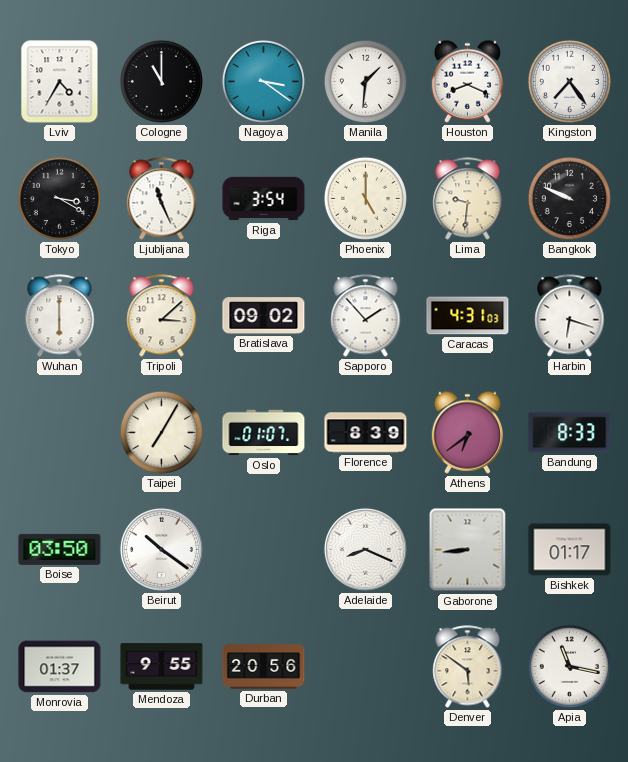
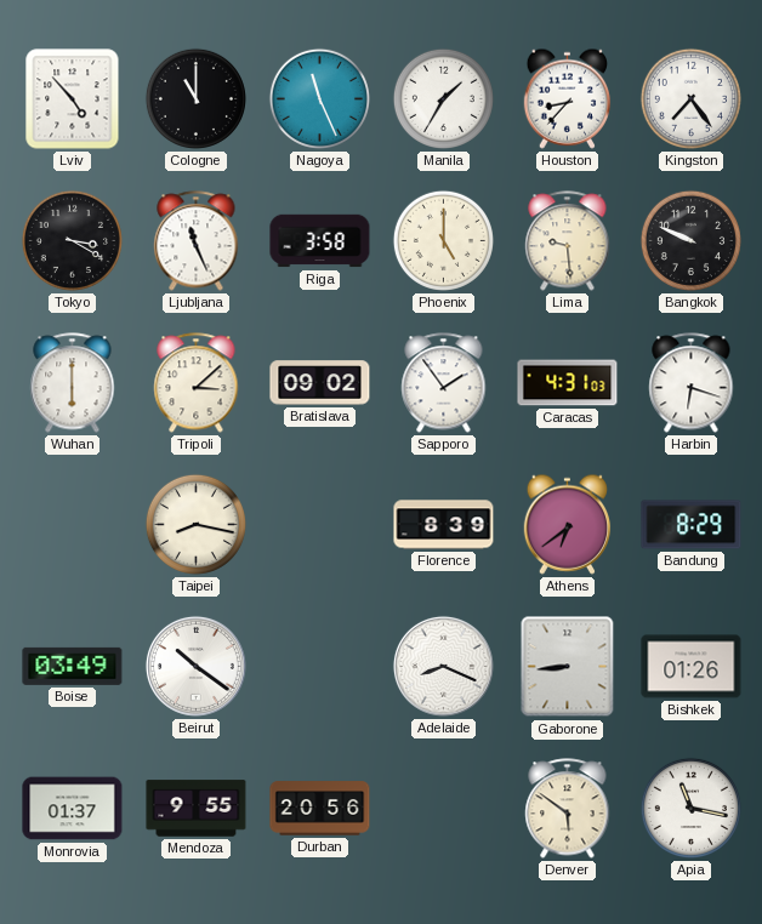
Lviv: 4:35 -> 4:53 (73, 99)
Nagoya: 3:21 -> 11:26 (319, 98)
Manila: 1:31 -> 1:35 (443, 98)
Houston: 8:19 -> 8:37 (568, 98)
Riga: 3:54 -> 3:58 (320, 241)
Lima: 9:31 -> 9:29 (568, 241)
Sapporo: 1:53 -> 1:54 (444, 383)
Taipei: 7:05 -> 8:17 (195, 524)
Oslo: 01:07 -> none (264, 433)
Bandung: 8:33 -> 8:29 (692, 525)
Boise: 03:50 -> 03:49 (73, 666)
Bishkek: 01:17 -> 01:26 (692, 667)
